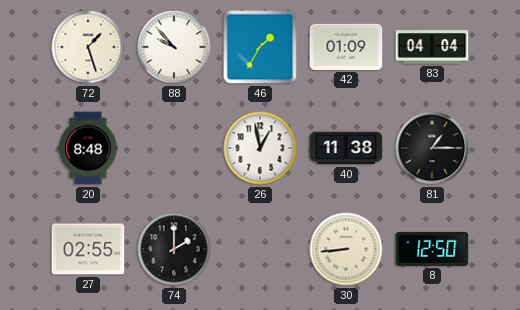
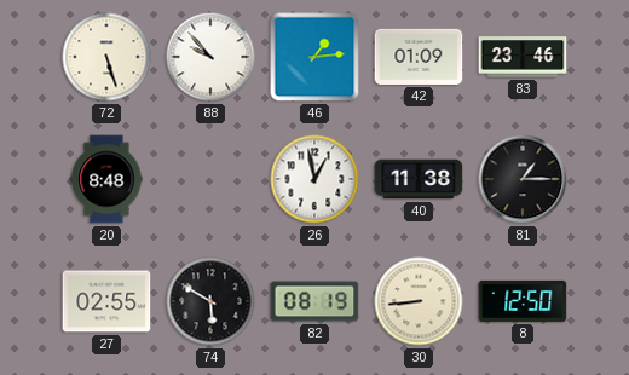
72: 1:27 -> 5:27 (106, 57)
46: 1:35 -> 1:14 (314, 57)
83: 04:04 -> 23:46 (523, 57)
74: 2:00 -> 5:50 (210, 301)
82: none -> 08:19 (314, 301)
